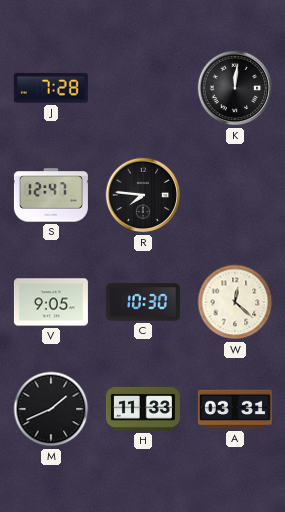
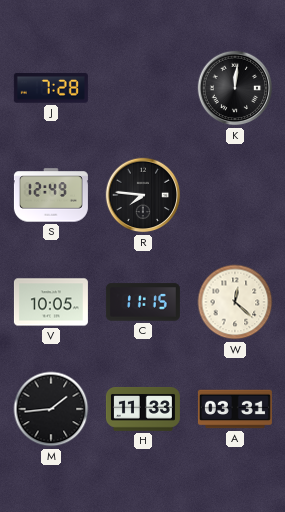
S: 12:47 -> 12:49 (51, 195)
V: 9:05 -> 10:05 (51, 302)
C: 10:30 -> 11:15 (143, 302)
M: 1:41 -> 1:44 (51, 409)
